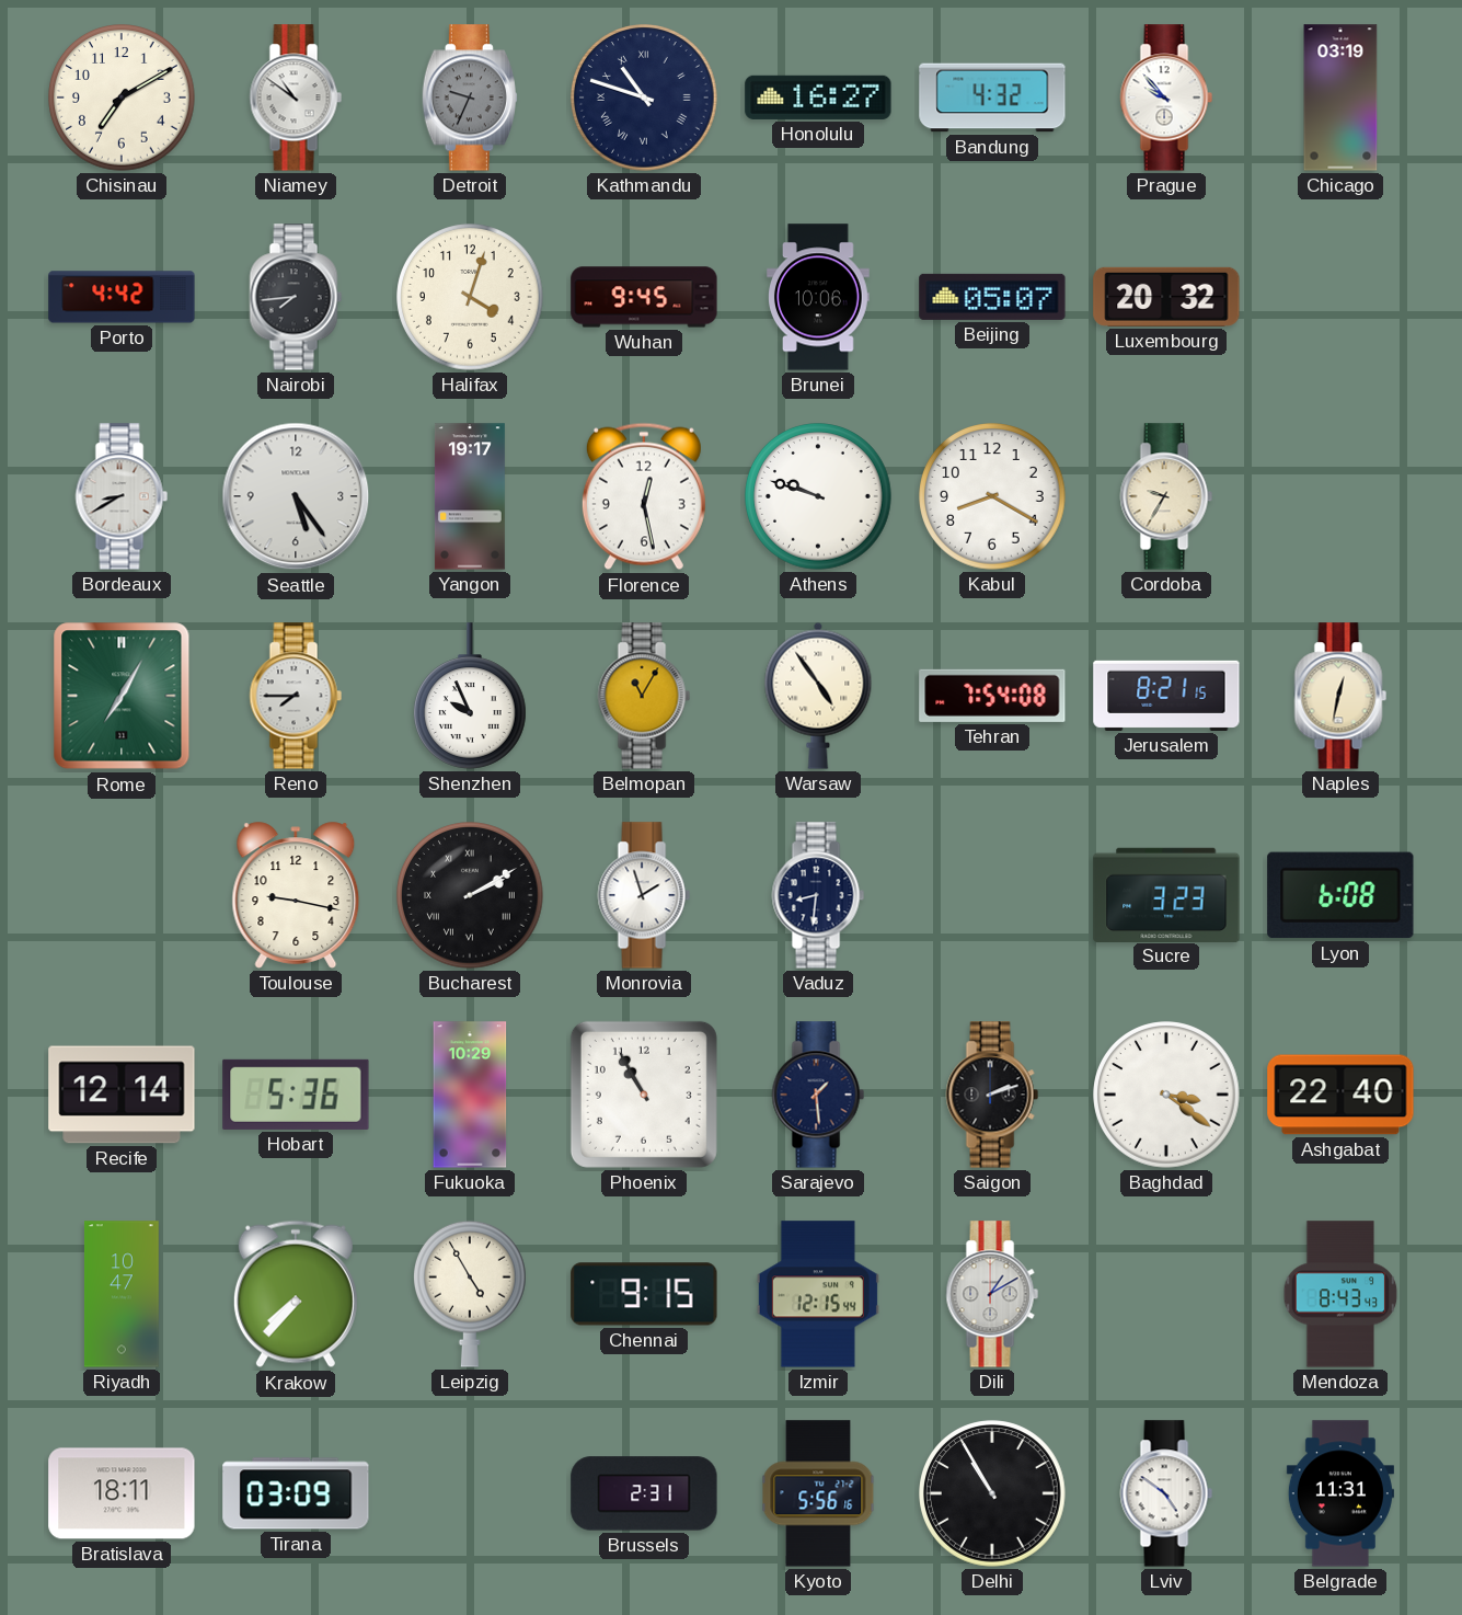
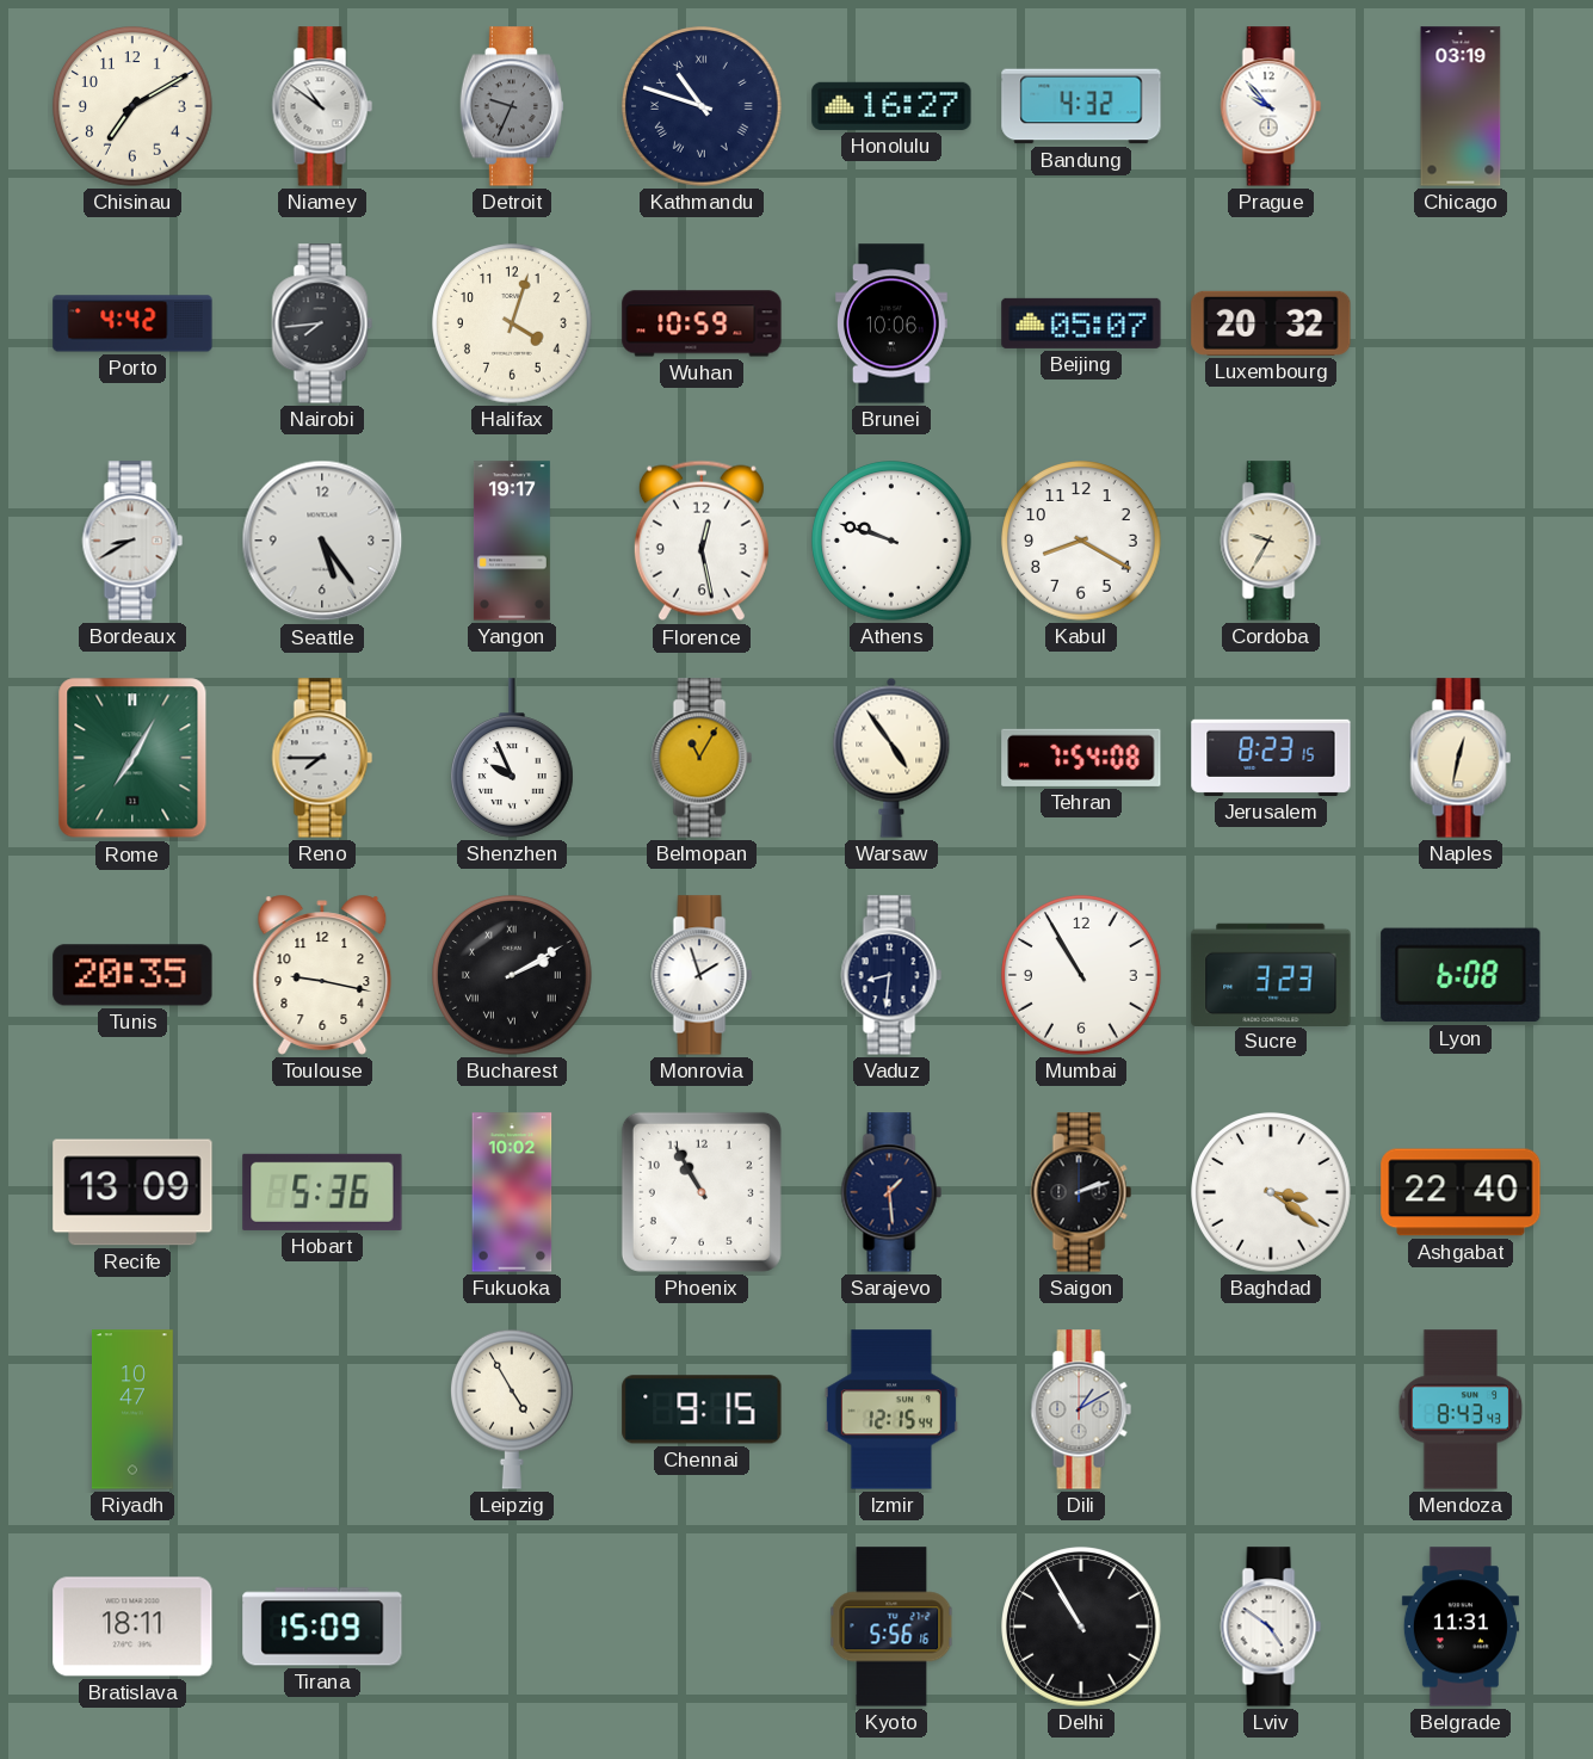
Wuhan: 9:45 -> 10:59 (702, 323)
Jerusalem: 8:21 -> 8:23 (1271, 758)
Tunis: none -> 20:35 (132, 975)
Mumbai: none -> 10:55 (1081, 975)
Recife: 12:14 -> 13:09 (132, 1192)
Fukuoka: 10:29 -> 10:02 (512, 1192)
Krakow: 7:37 -> none (296, 1294)
Tirana: 03:09 -> 15:09 (322, 1627)
Brussels: 2:31 -> none (644, 1493)
